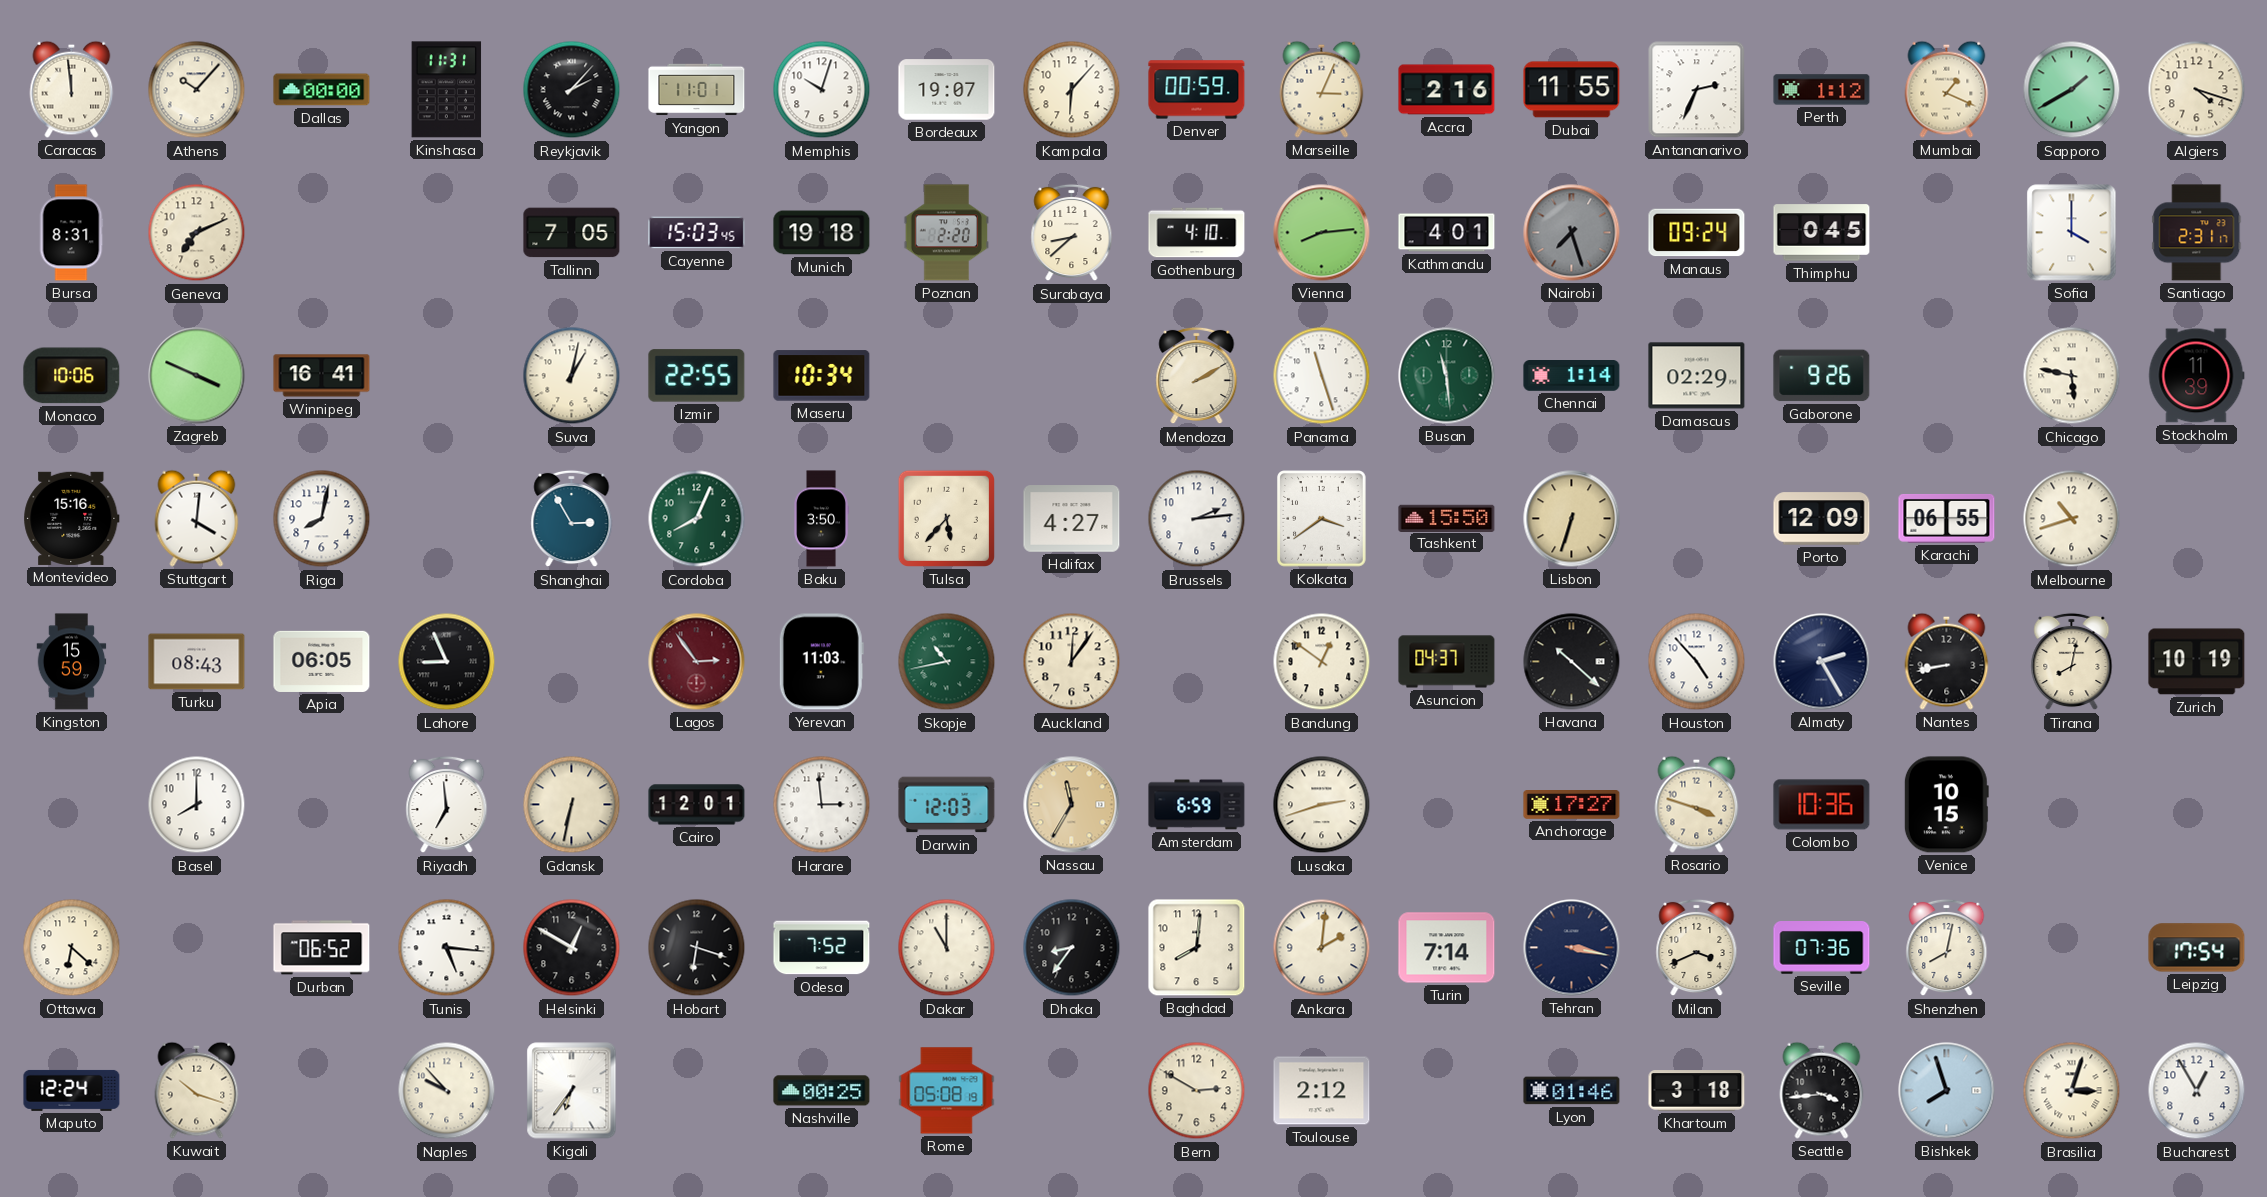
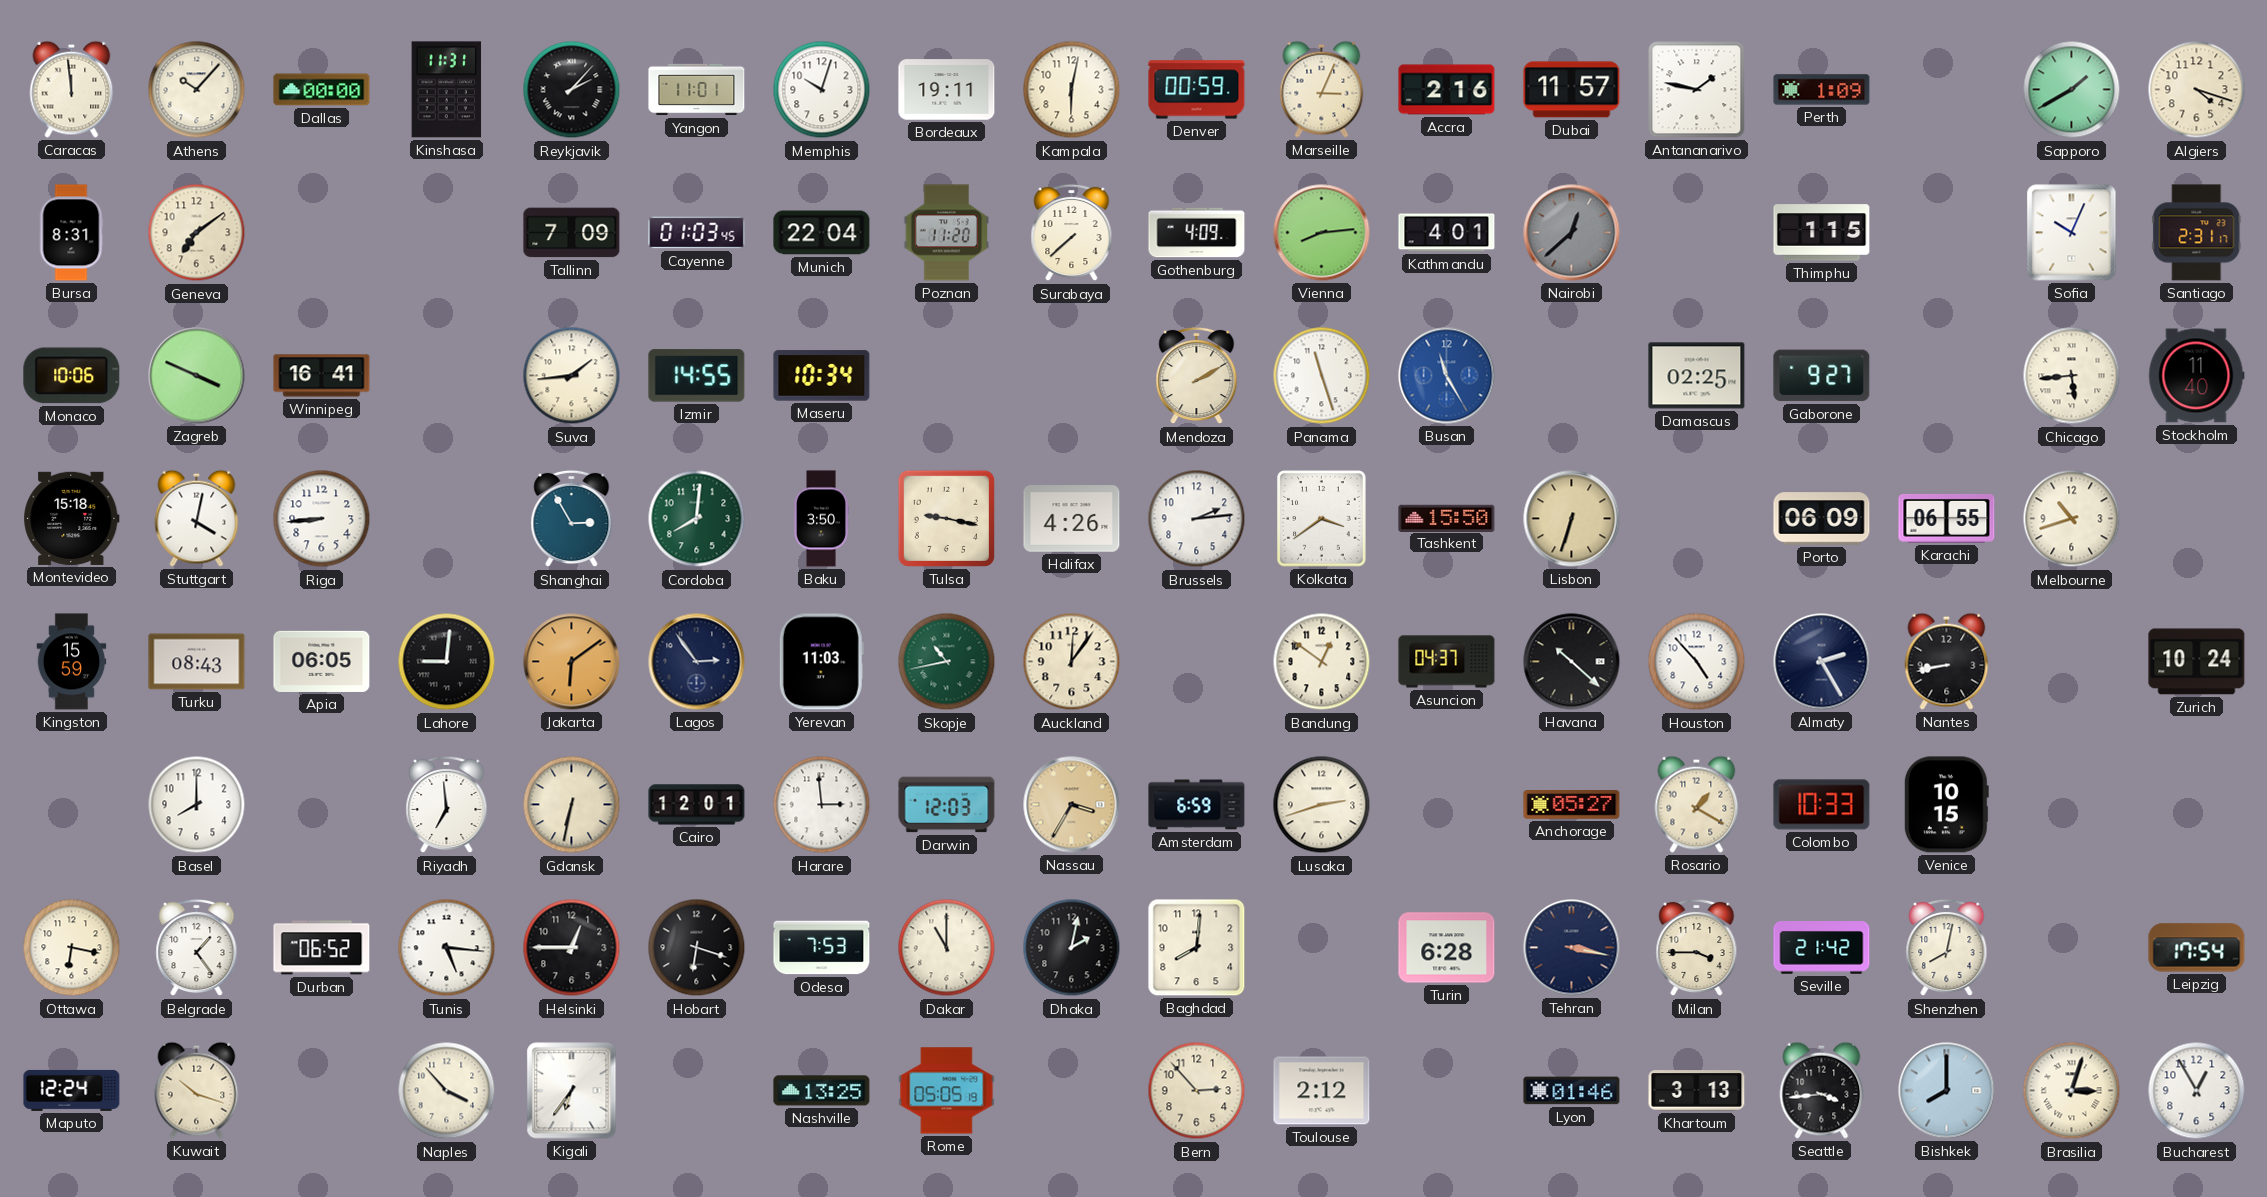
Bordeaux: 19:07 -> 19:11 (947, 90)
Kampala: 6:07 -> 6:02 (1072, 90)
Dubai: 11:55 -> 11:57 (1572, 90)
Antananarivo: 2:34 -> 1:47 (1697, 90)
Perth: 1:12 -> 1:09 (1822, 90)
Mumbai: 1:19 -> none (1947, 89)
Geneva: 7:11 -> 7:09 (197, 233)
Tallinn: 7:05 -> 7:09 (572, 233)
Cayenne: 15:03 -> 01:03 (697, 233)
Munich: 19:18 -> 22:04 (822, 233)
Poznan: 2:20 -> 11:20 (947, 233)
Surabaya: 8:38 -> 7:38 (1072, 233)
Gothenburg: 4:10 -> 4:09 (1197, 233)
Nairobi: 7:27 -> 12:38 (1572, 233)
Manaus: 09:24 -> none (1697, 233)
Thimphu: 0:45 -> 1:15 (1822, 233)
Sofia: 4:00 -> 10:04 (2072, 233)
Suva: 1:02 -> 1:44 (572, 376)
Izmir: 22:55 -> 14:55 (697, 376)
Busan: 11:29 -> 11:25 (1447, 376)
Busan dial: green -> blue (1447, 376)
Chennai: 1:14 -> none (1572, 376)
Damascus: 02:29 -> 02:25 (1697, 376)
Gaborone: 9:26 -> 9:27 (1822, 376)
Chicago: 5:47 -> 5:44 (2072, 376)
Stockholm: 11:39 -> 11:40 (2197, 376)
Montevideo: 15:16 -> 15:18 (72, 518)
Stuttgart: 4:01 -> 4:02 (197, 518)
Riga: 8:02 -> 8:44 (322, 519)
Cordoba: 8:04 -> 8:01 (697, 519)
Tulsa: 5:37 -> 9:17 (946, 518)
Halifax: 4:27 -> 4:26 (1072, 519)
Porto: 12:09 -> 06:09 (1822, 519)
Lahore: 8:56 -> 9:01 (447, 662)
Jakarta: none -> 6:09 (572, 662)
Lagos dial: burgundy -> navy (697, 662)
Tirana: 8:02 -> none (2072, 662)
Zurich: 10:19 -> 10:24 (2197, 662)
Nassau: 11:35 -> 3:35 (1072, 805)
Anchorage: 17:27 -> 05:27 (1572, 805)
Rosario: 3:48 -> 1:20 (1697, 804)
Colombo: 10:36 -> 10:33 (1822, 805)
Ottawa: 6:22 -> 6:17 (72, 948)
Belgrade: none -> 1:24 (197, 948)
Helsinki: 12:50 -> 12:45 (572, 948)
Odesa: 7:52 -> 7:53 (822, 948)
Dhaka: 8:36 -> 2:02 (1072, 948)
Ankara: 2:01 -> none (1322, 948)
Turin: 7:14 -> 6:28 (1447, 948)
Milan: 3:41 -> 3:45 (1697, 948)
Seville: 07:36 -> 21:42 (1822, 948)
Naples: 9:53 -> 3:53 (447, 1091)
Nashville: 00:25 -> 13:25 (822, 1091)
Rome: 05:08 -> 05:05 (947, 1091)
Bern: 2:50 -> 2:53 (1197, 1091)
Khartoum: 3:18 -> 3:13 (1697, 1091)
Bishkek: 7:57 -> 8:00 (1947, 1091)
